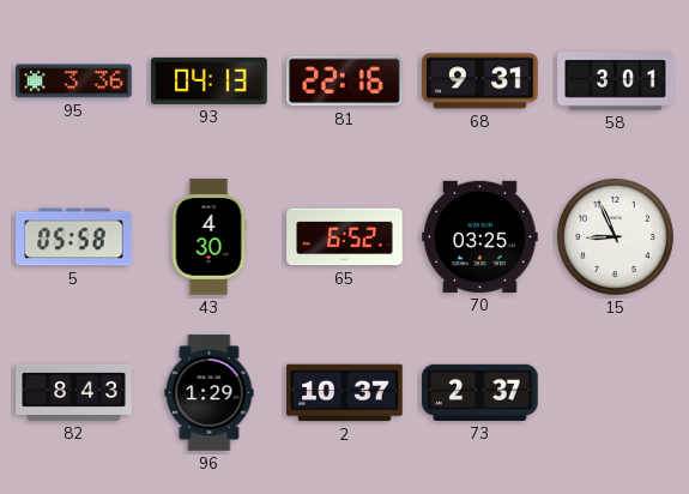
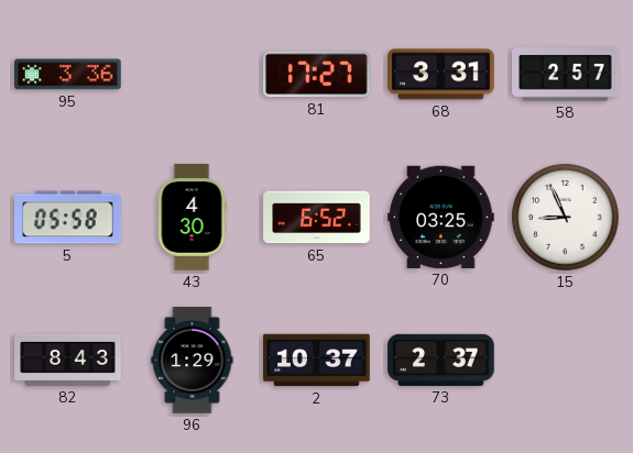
93: 04:13 -> none (210, 80)
81: 22:16 -> 17:27 (317, 75)
68: 9:31 -> 3:31 (441, 75)
58: 3:01 -> 2:57 (566, 75)
